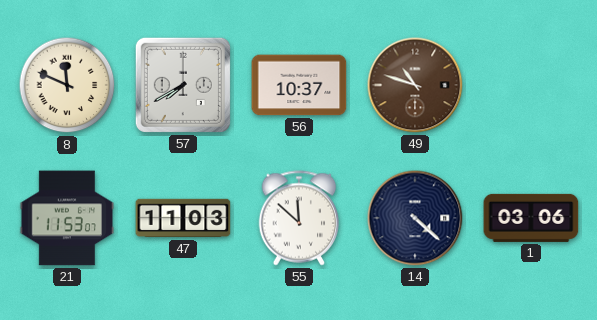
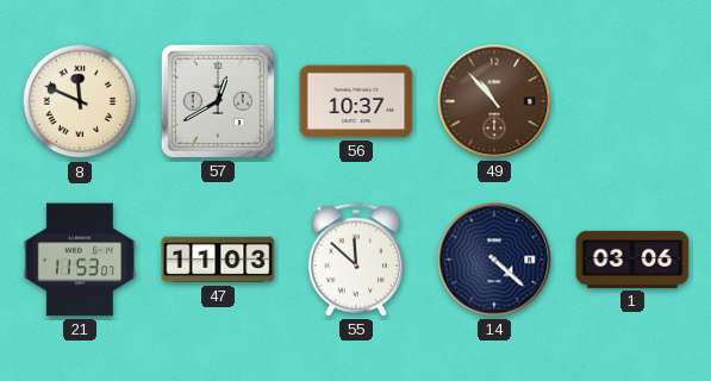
57: 7:40 -> 12:40 (218, 101)
49: 10:48 -> 10:53 (494, 101)
